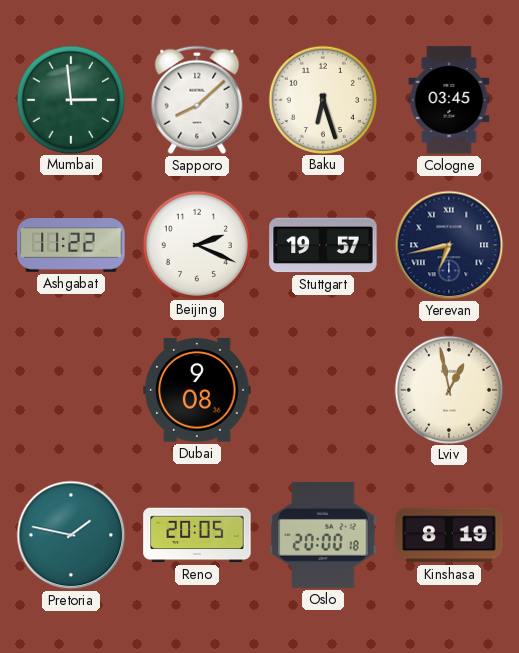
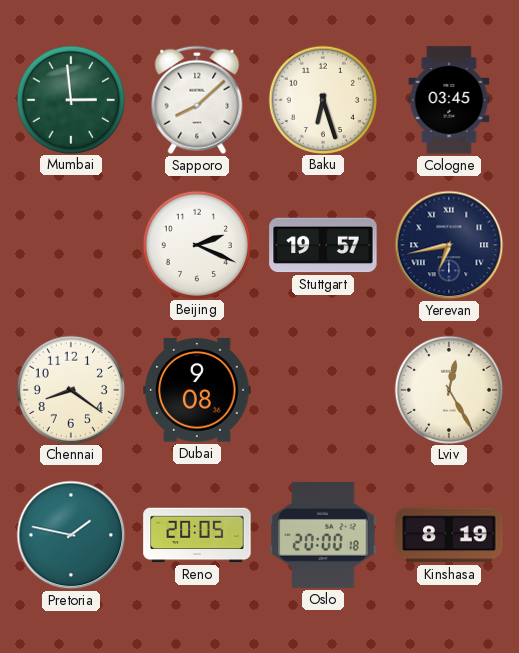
Ashgabat: 11:22 -> none (71, 245)
Chennai: none -> 8:21 (70, 389)
Lviv: 12:58 -> 12:25 (448, 389)
